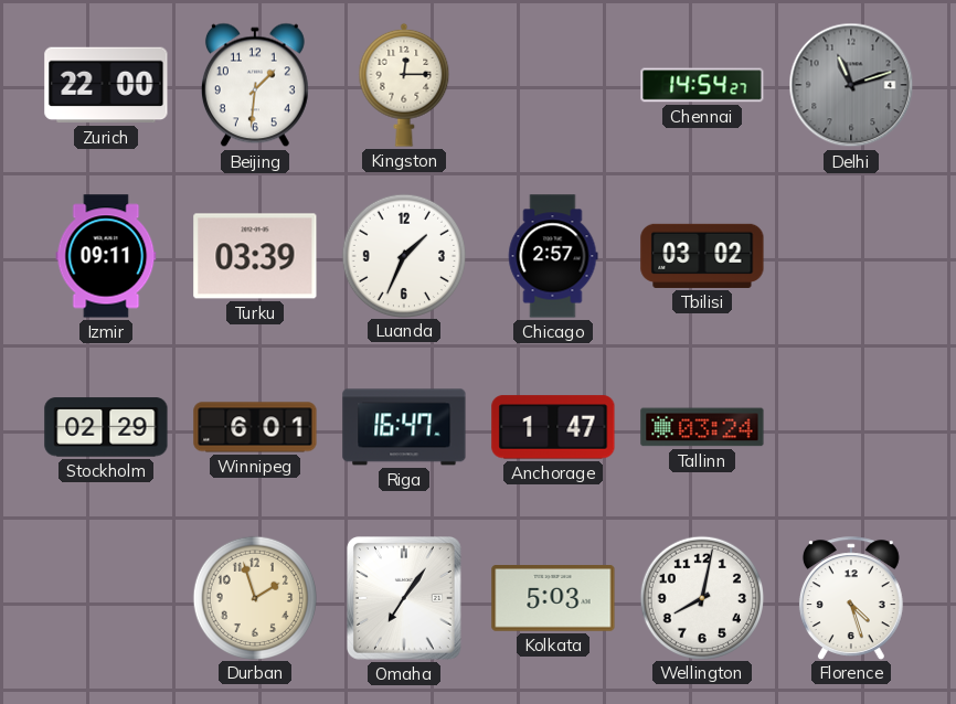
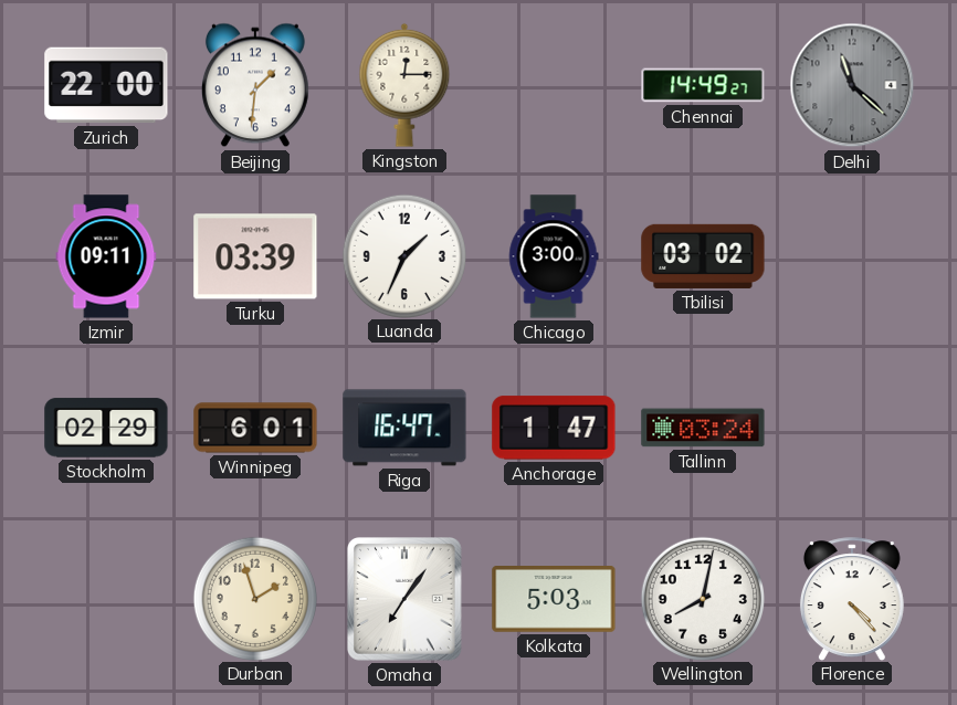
Chennai: 14:54 -> 14:49 (703, 85)
Delhi: 11:12 -> 11:22 (852, 85)
Chicago: 2:57 -> 3:00 (554, 256)
Florence: 4:27 -> 4:23 (852, 599)
